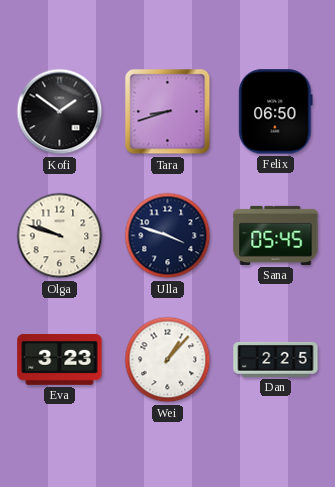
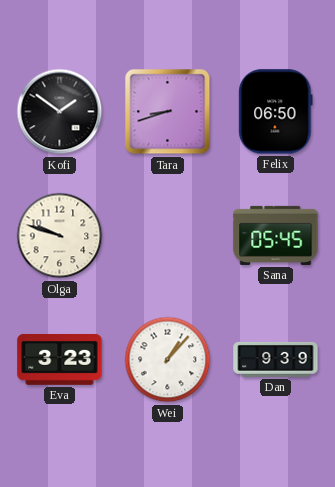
Ulla: 3:48 -> none (168, 236)
Dan: 2:25 -> 9:39 (276, 359)
